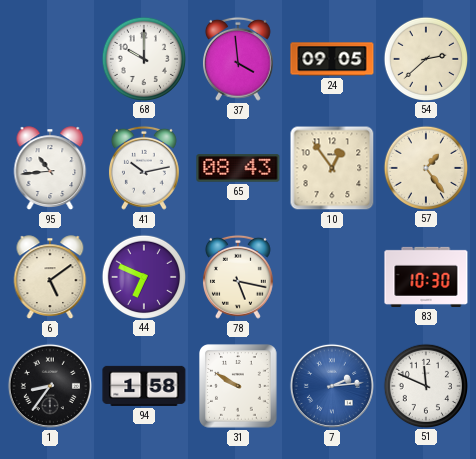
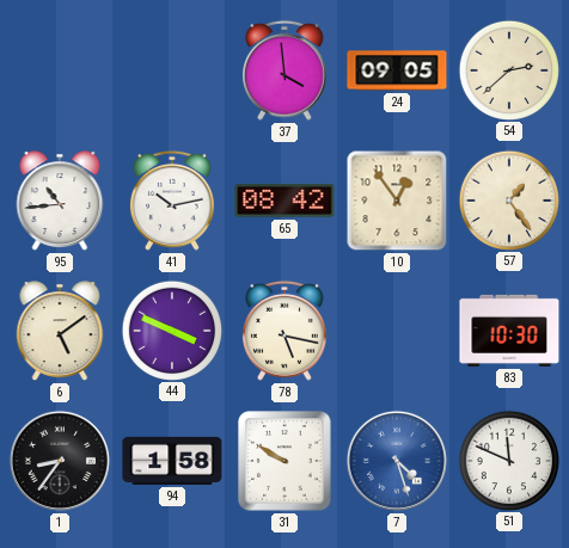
68: 10:00 -> none (143, 58)
65: 08:43 -> 08:42 (284, 201)
44: 6:49 -> 3:49 (171, 330)
7: 2:14 -> 4:27 (397, 461)
